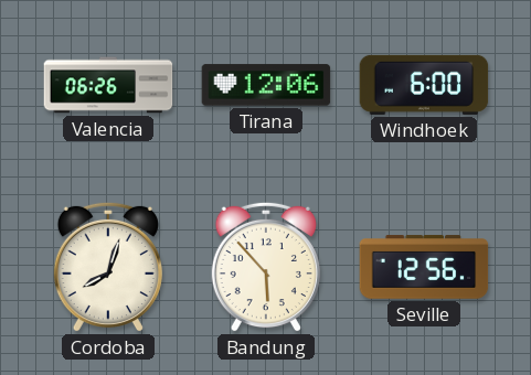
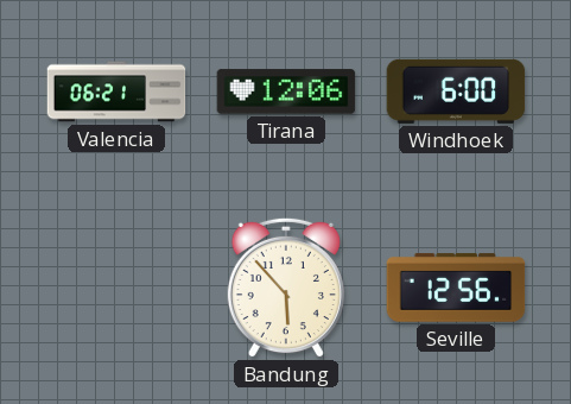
Valencia: 06:26 -> 06:21 (116, 91)
Cordoba: 8:03 -> none (108, 267)
